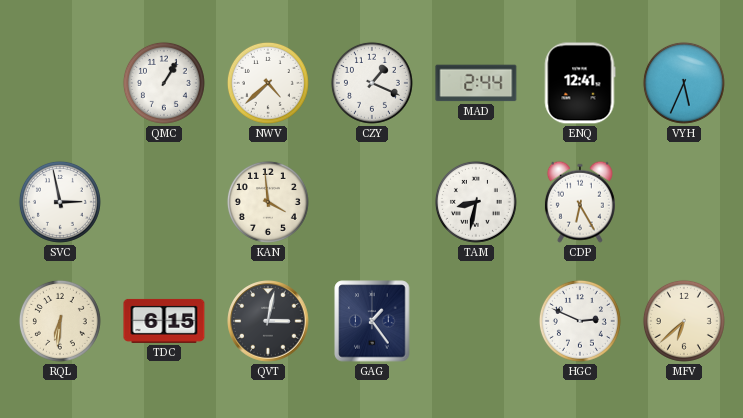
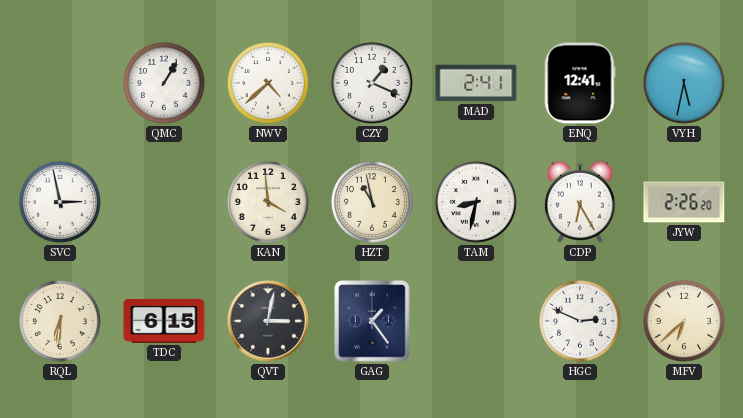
MAD: 2:44 -> 2:41 (476, 83)
VYH: 5:34 -> 5:32 (684, 83)
HZT: none -> 10:58 (372, 202)
JYW: none -> 2:26 (684, 202)
